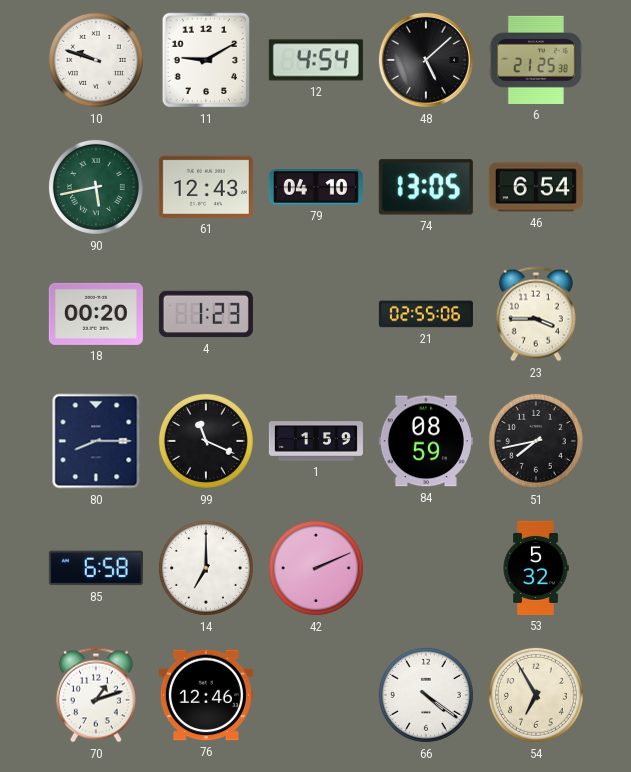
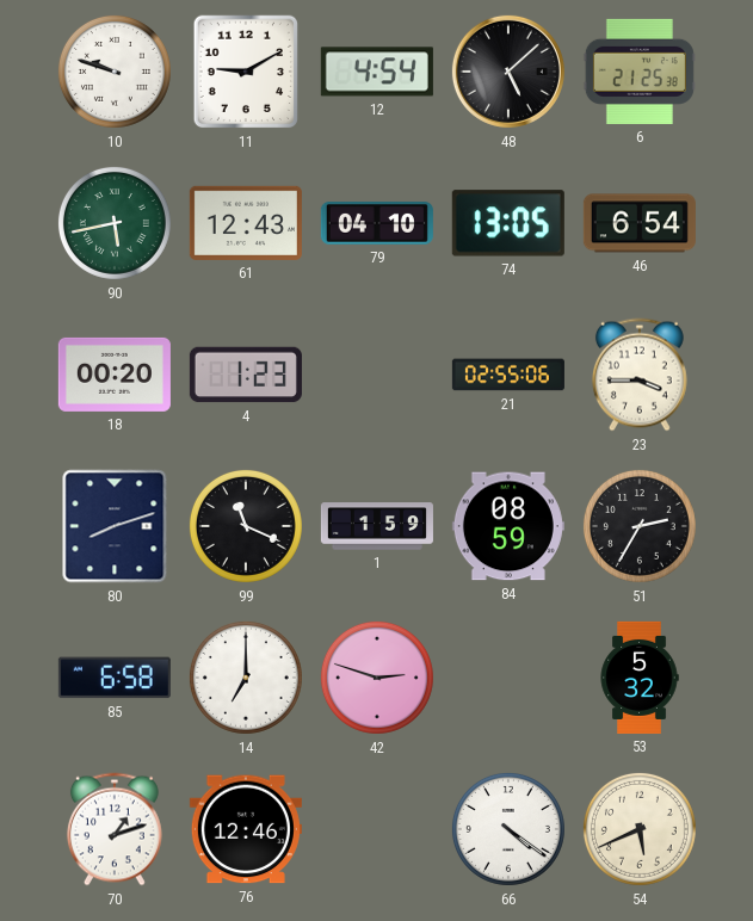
80: 8:15 -> 8:12 (115, 526)
51: 7:43 -> 2:35 (640, 526)
42: 2:11 -> 2:48 (377, 678)
54: 6:55 -> 5:41 (640, 829)
